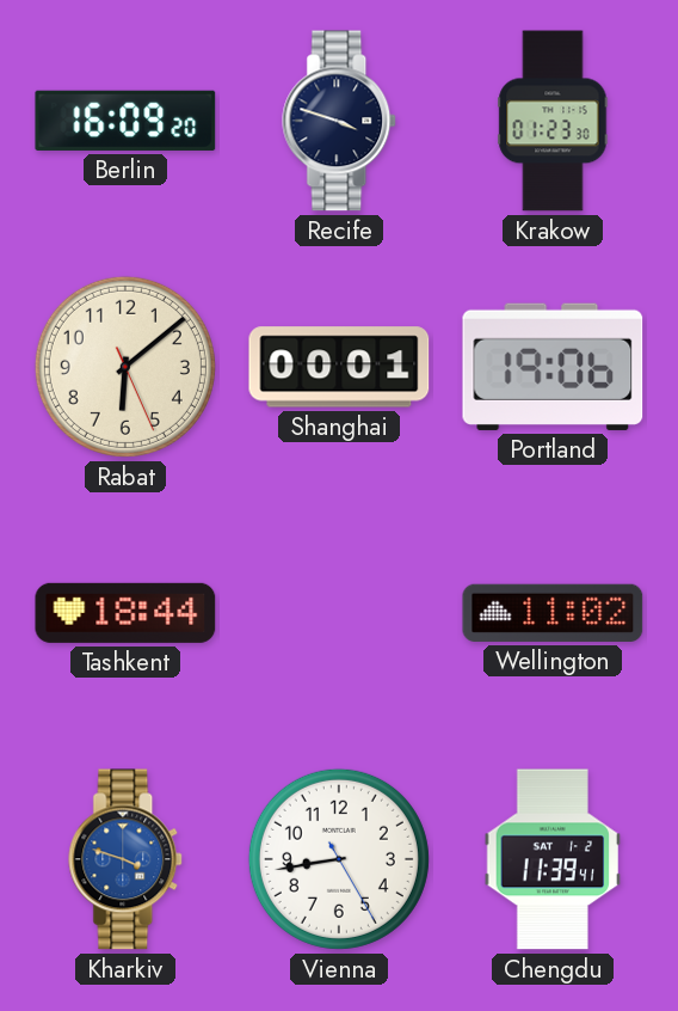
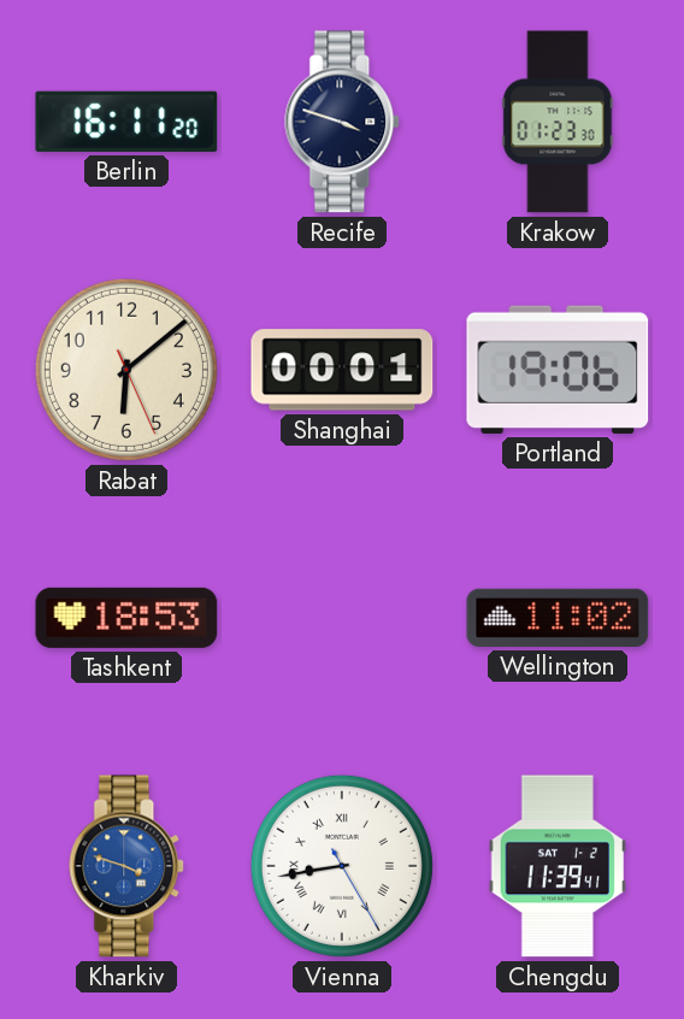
Berlin: 16:09 -> 16:11 (126, 122)
Tashkent: 18:44 -> 18:53 (126, 618)
Vienna numerals: Arabic -> Roman (342, 866)
